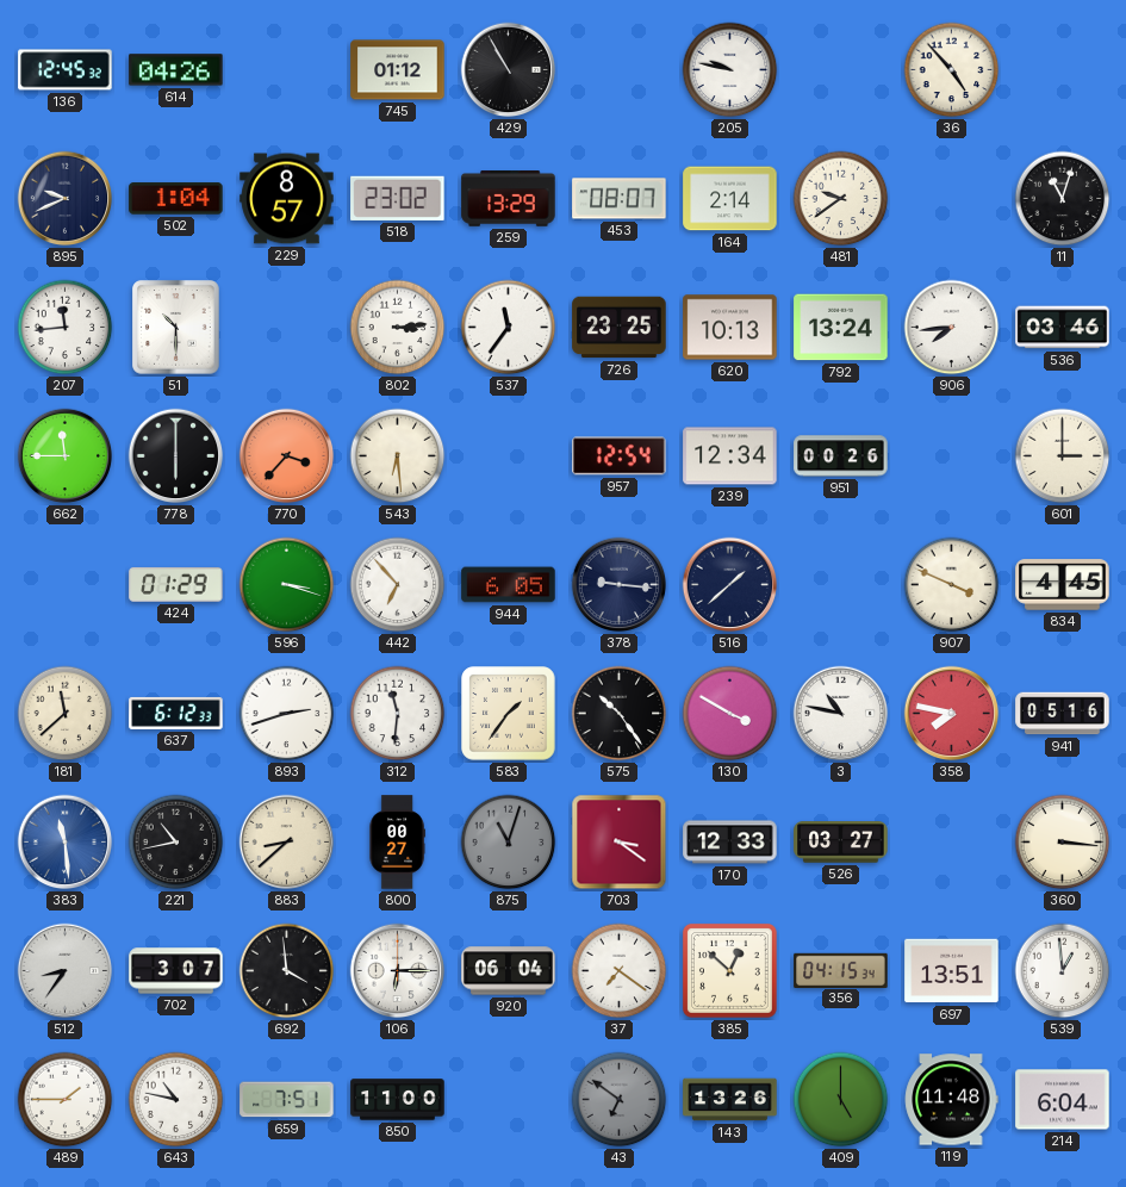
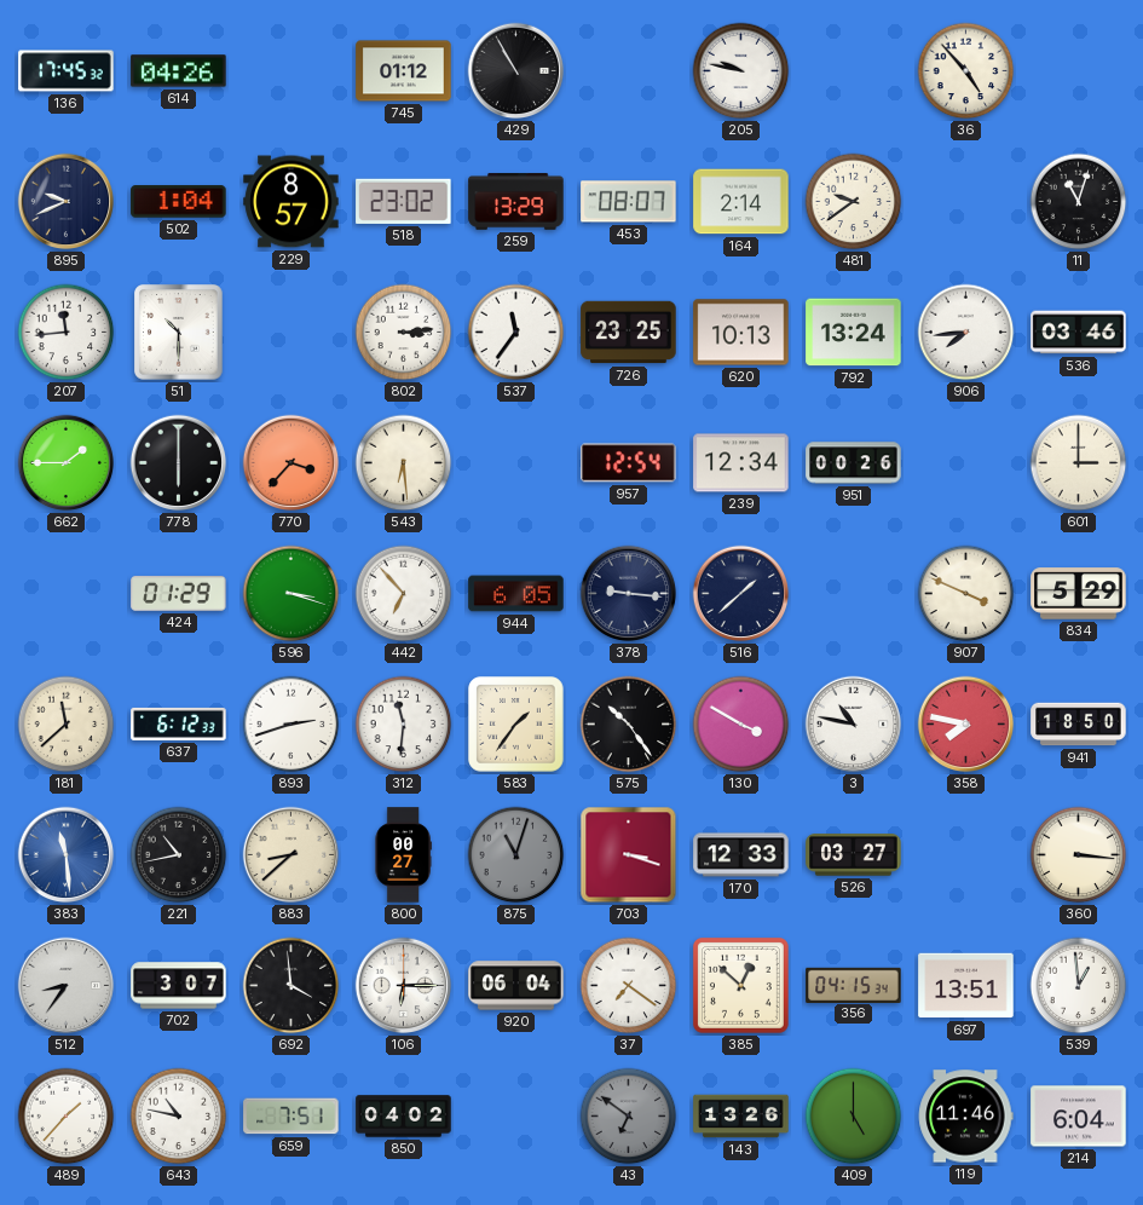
136: 12:45 -> 17:45 (67, 71)
662: 11:45 -> 1:45 (67, 463)
834: 4:45 -> 5:29 (1079, 594)
941: 05:16 -> 18:50 (1079, 725)
703: 3:21 -> 3:18 (629, 855)
489: 1:45 -> 1:37 (67, 1117)
850: 11:00 -> 04:02 (404, 1117)
119: 11:48 -> 11:46 (965, 1117)
